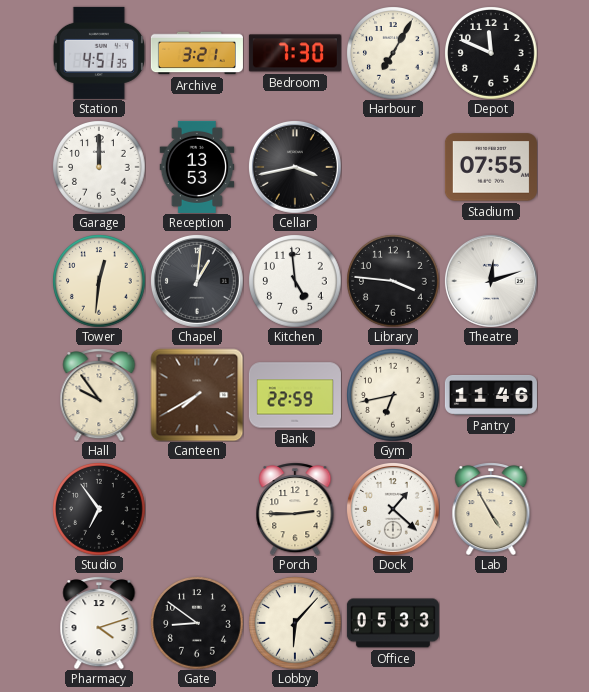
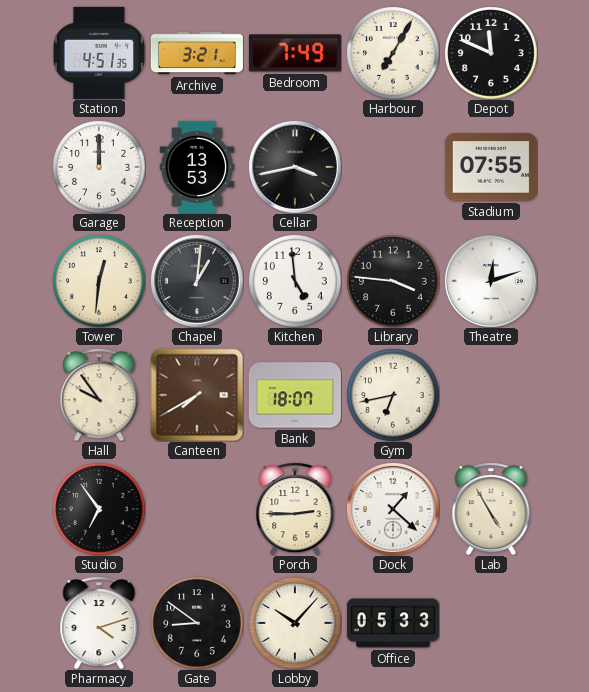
Bedroom: 7:30 -> 7:49 (295, 53)
Bank: 22:59 -> 18:07 (295, 395)
Pantry: 11:46 -> none (491, 396)
Lobby: 6:07 -> 10:07 (295, 623)
